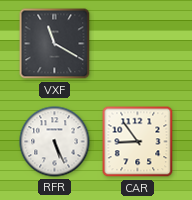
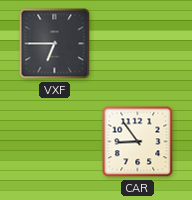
VXF: 11:20 -> 6:45 (55, 44)
RFR: 5:26 -> none (55, 142)
